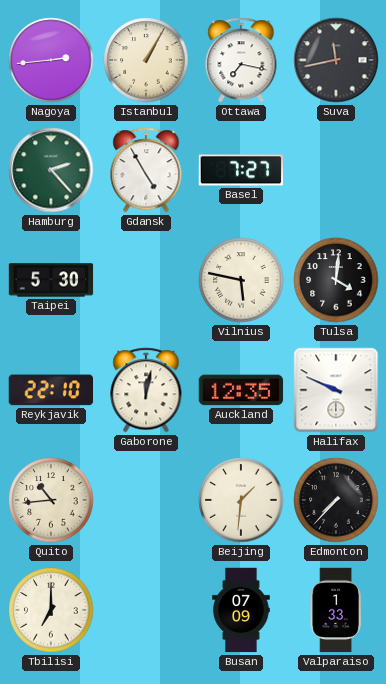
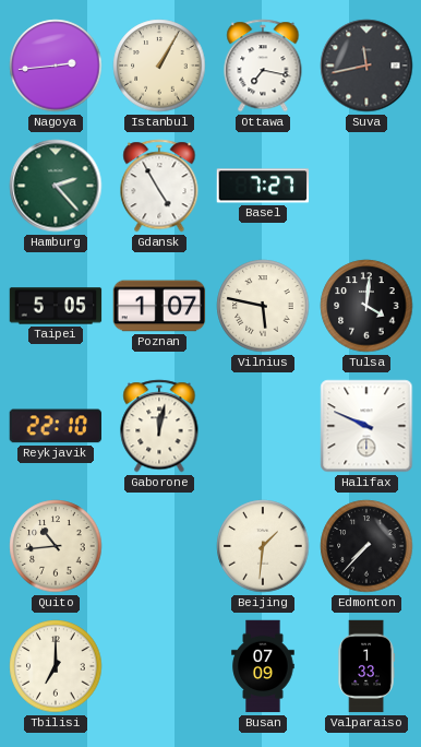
Taipei: 5:30 -> 5:05 (56, 306)
Poznan: none -> 1:07 (159, 306)
Auckland: 12:35 -> none (241, 390)
